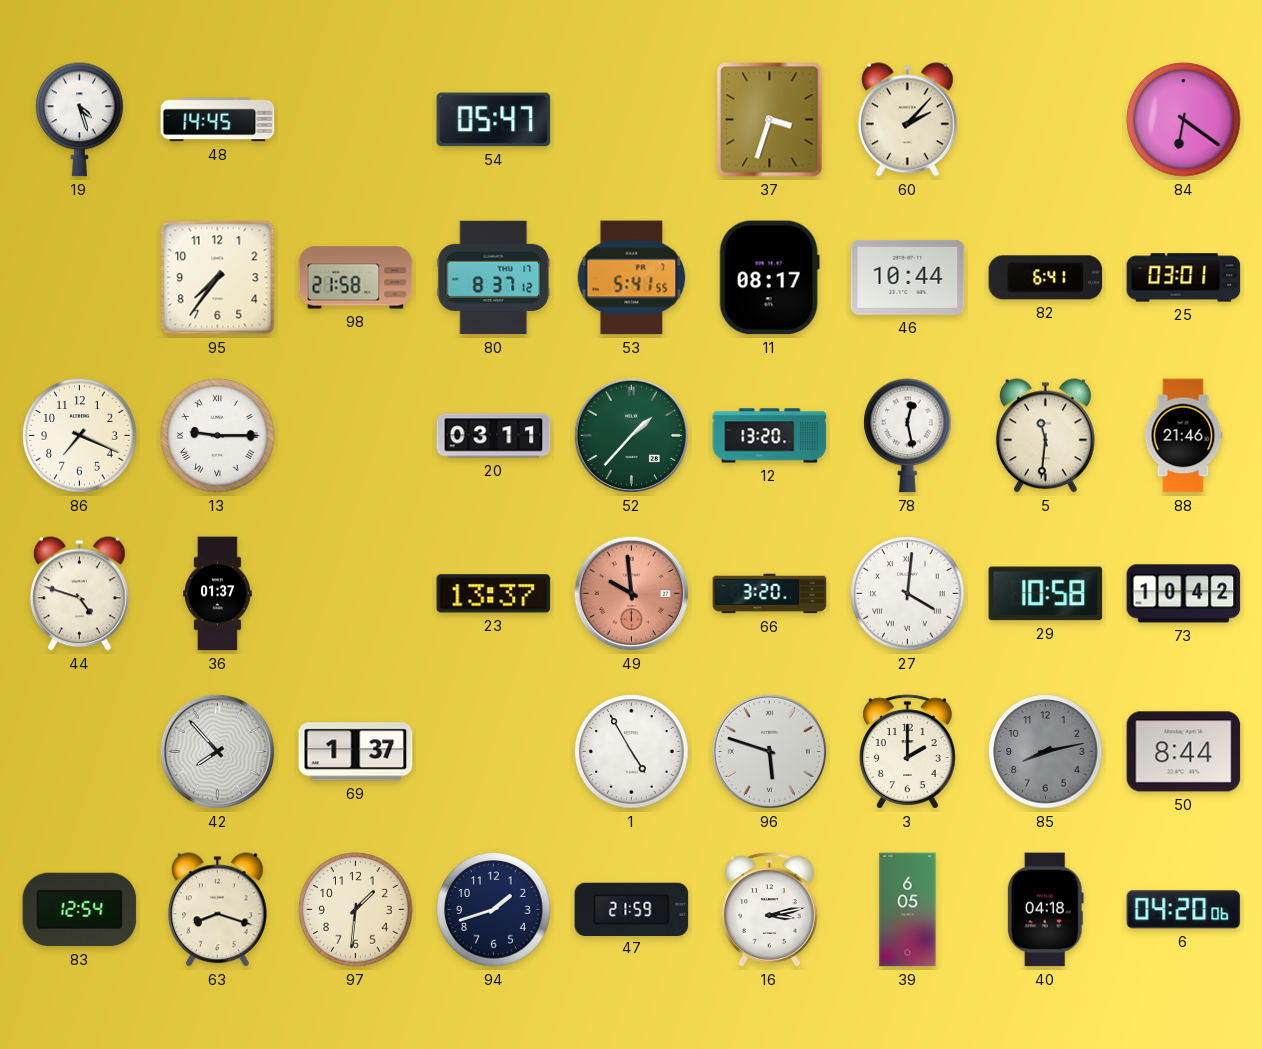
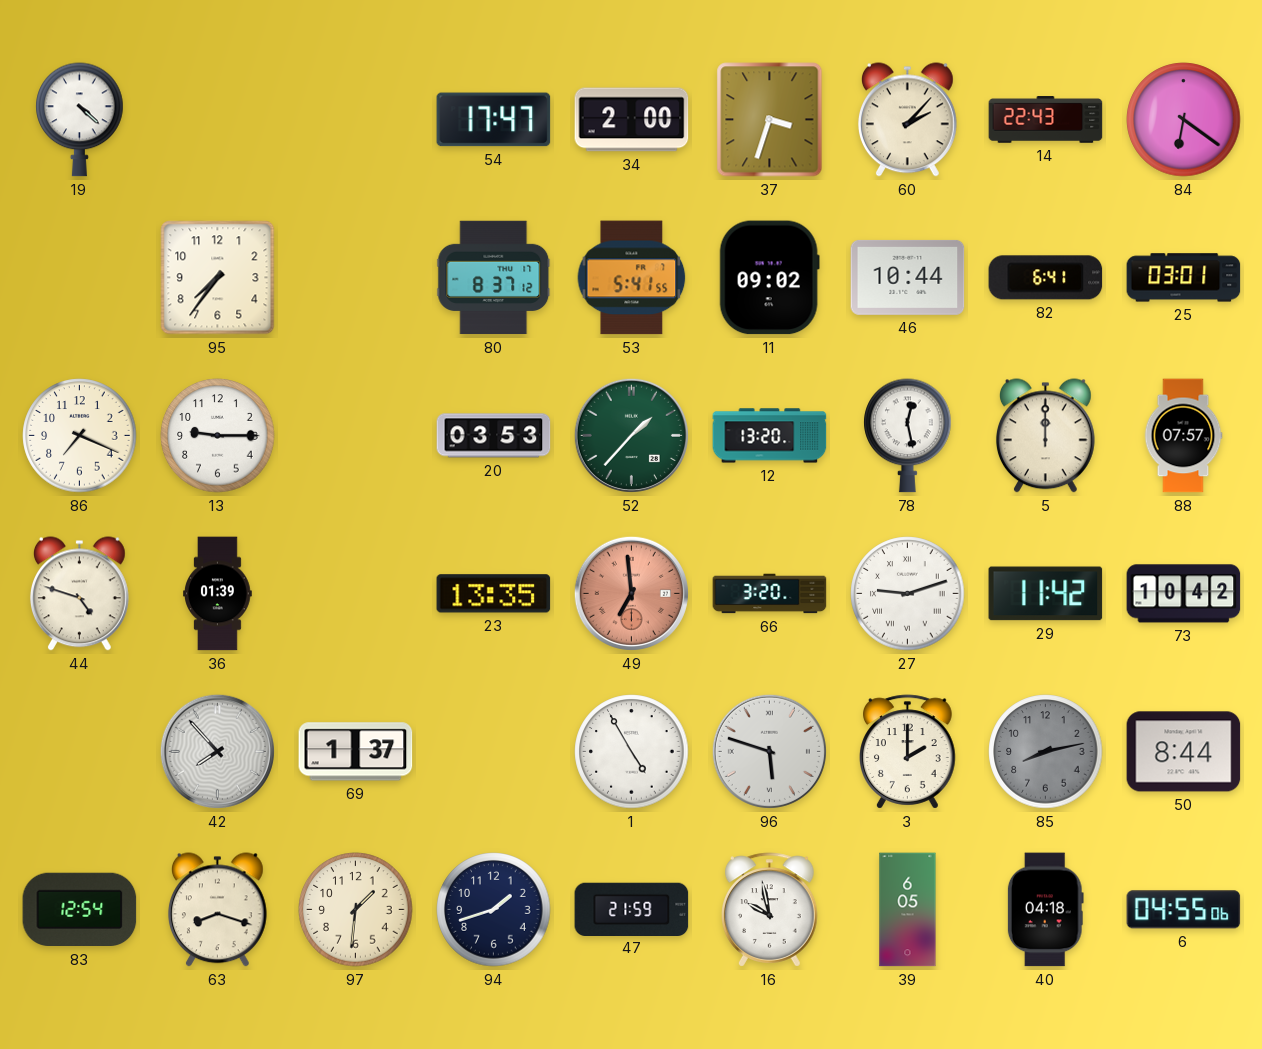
19: 4:27 -> 4:22 (80, 120)
48: 14:45 -> none (218, 120)
54: 05:47 -> 17:47 (494, 120)
34: none -> 2:00 (632, 120)
14: none -> 22:43 (1046, 120)
98: 21:58 -> none (356, 278)
11: 08:17 -> 09:02 (769, 278)
13 numerals: Roman -> Arabic (218, 436)
20: 03:11 -> 03:53 (494, 436)
5: 11:31 -> 12:00 (1045, 436)
88: 21:46 -> 07:57 (1183, 436)
36: 01:37 -> 01:39 (218, 594)
23: 13:37 -> 13:35 (494, 594)
49: 9:59 -> 6:59 (631, 593)
27: 4:01 -> 9:12 (908, 594)
29: 10:58 -> 11:42 (1046, 594)
16: 3:13 -> 9:58 (770, 910)
6: 04:20 -> 04:55 (1184, 910)
